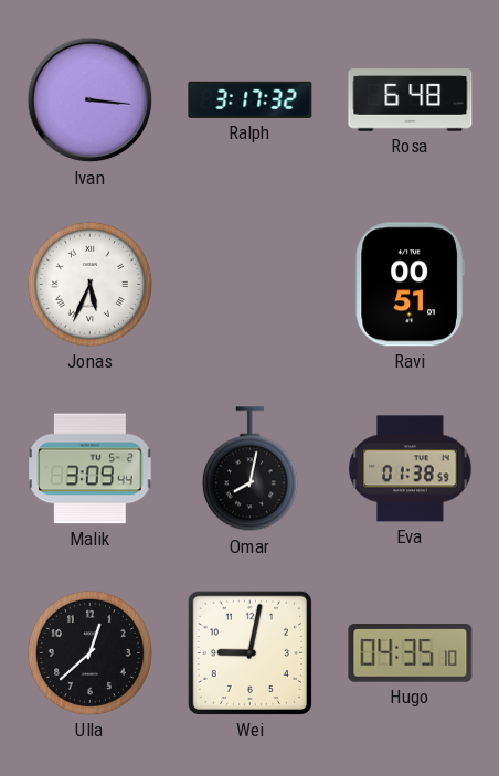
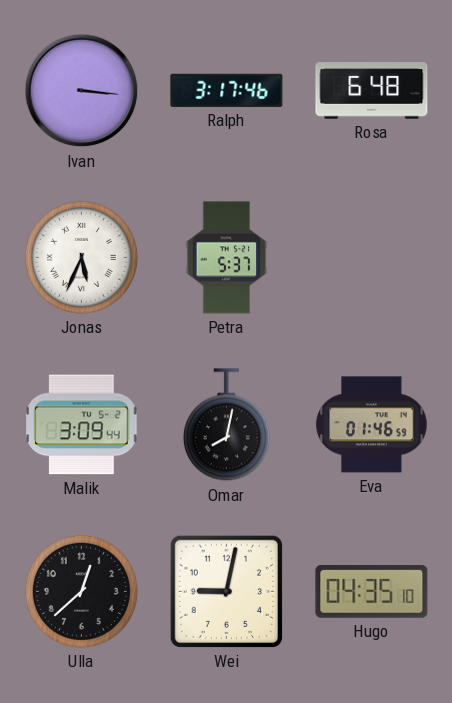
Ralph: 3:17:32 -> 3:17:46 (227, 90)
Petra: none -> 5:37 (227, 258)
Ravi: 00:51 -> none (410, 285)
Eva: 01:38 -> 01:46 (372, 425)
